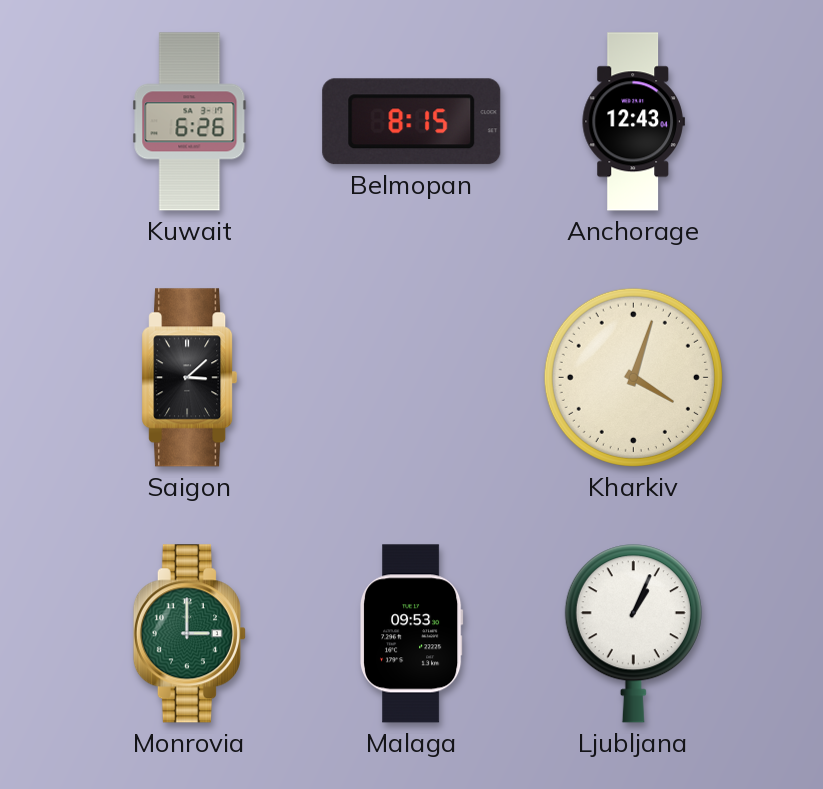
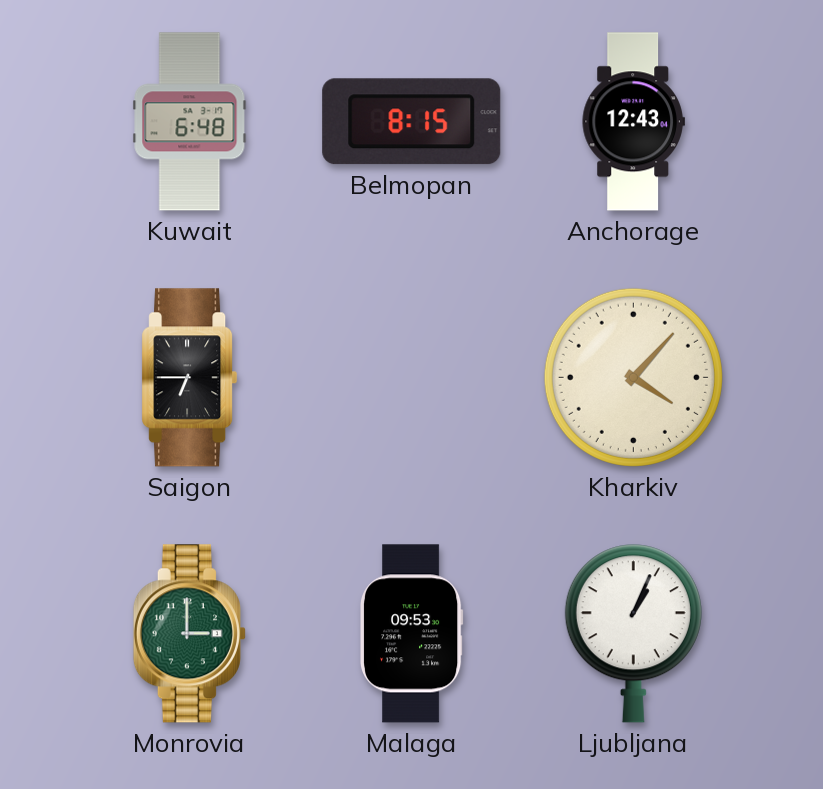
Kuwait: 6:26 -> 6:48 (190, 122)
Saigon: 3:08 -> 6:45 (190, 378)
Kharkiv: 4:03 -> 4:07 (633, 377)
